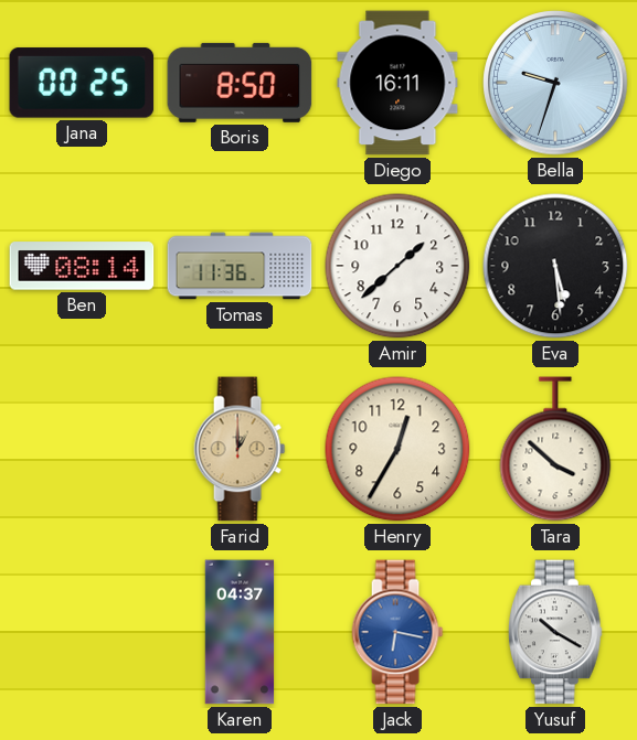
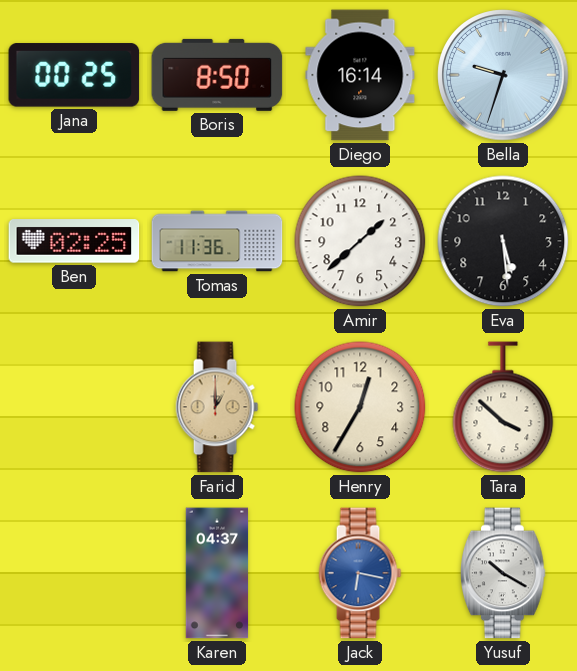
Diego: 16:11 -> 16:14 (360, 75)
Ben: 08:14 -> 02:25 (74, 241)
